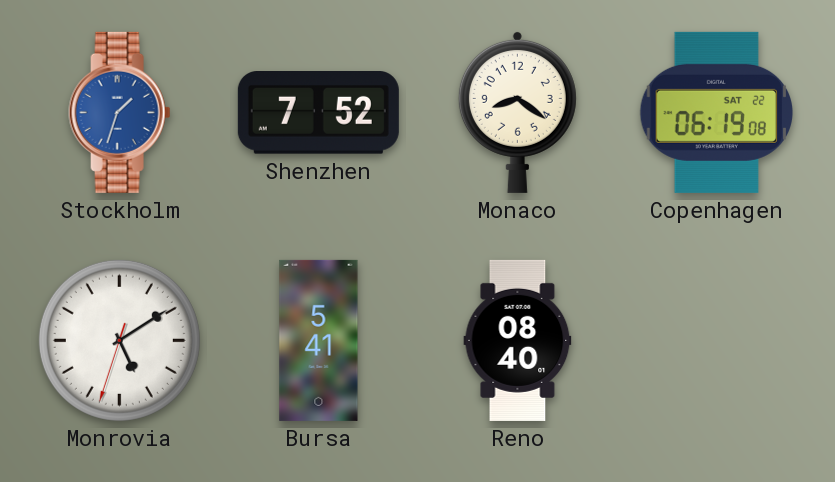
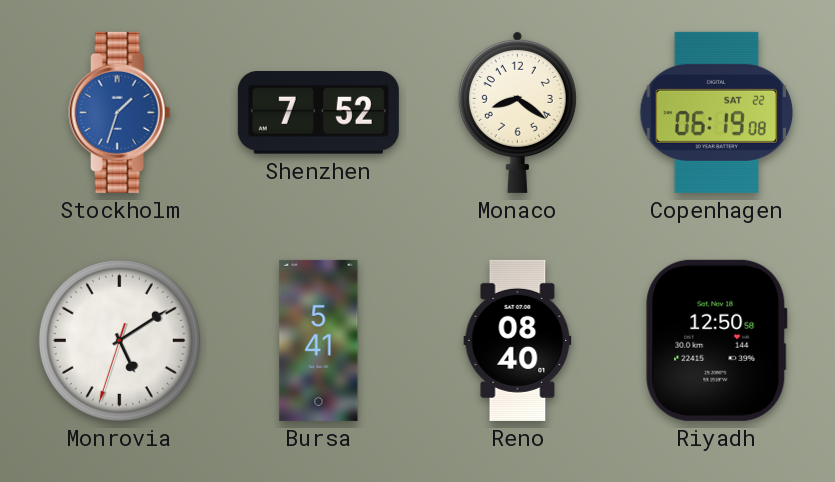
Riyadh: none -> 12:50 (717, 340)
